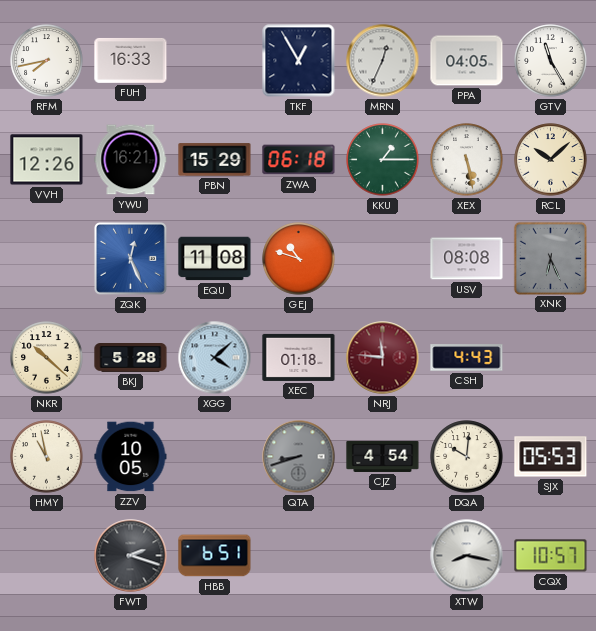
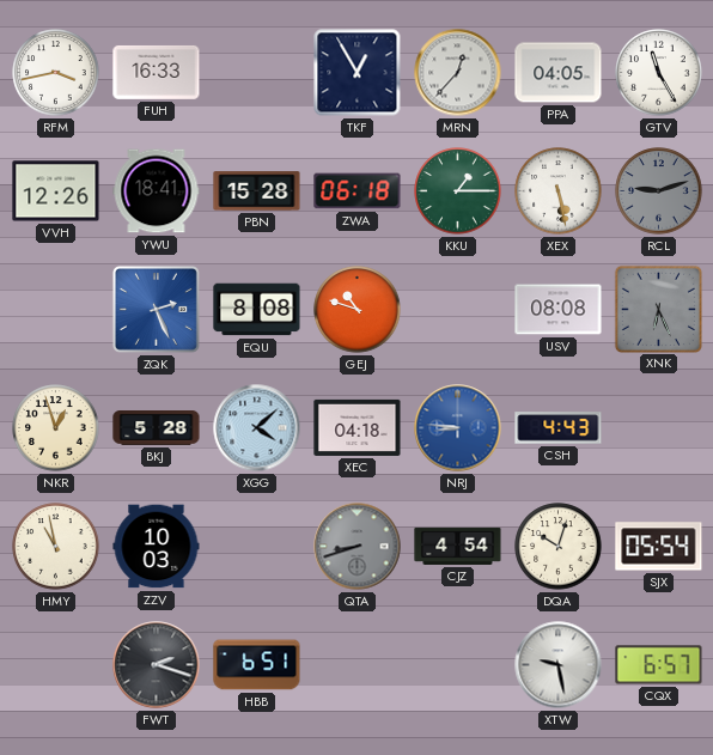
RFM: 7:43 -> 3:43 (56, 73)
MRN: 12:34 -> 12:37 (458, 73)
YWU: 16:21 -> 18:41 (157, 191)
PBN: 15:29 -> 15:28 (257, 191)
RCL: 10:08 -> 9:12 (659, 191)
RCL dial: cream -> grey (659, 191)
ZQK: 12:26 -> 2:26 (156, 309)
EQU: 11:08 -> 8:08 (257, 310)
NKR: 10:22 -> 12:57 (56, 428)
XEC: 01:18 -> 04:18 (358, 427)
NRJ: 11:46 -> 8:46 (458, 428)
NRJ dial: burgundy -> blue (458, 428)
ZZV: 10:05 -> 10:03 (157, 547)
DQA: 10:01 -> 10:03 (559, 547)
SJX: 05:53 -> 05:54 (659, 547)
XTW: 8:17 -> 9:28 (559, 665)
CQX: 10:57 -> 6:57 (659, 665)
